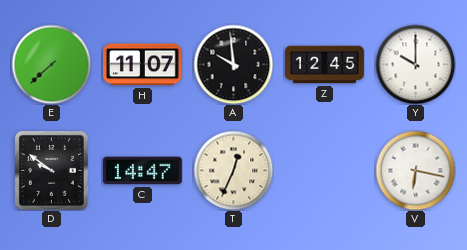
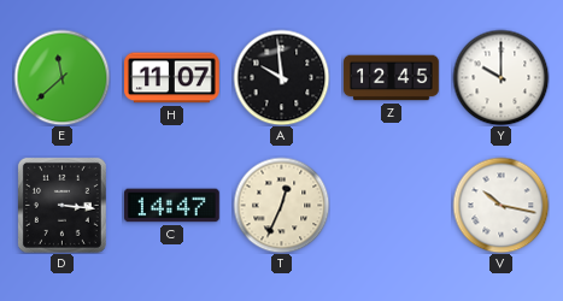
E: 7:38 -> 11:38 (61, 77)
D: 9:51 -> 3:16 (61, 205)
V: 6:17 -> 10:17 (500, 205)
